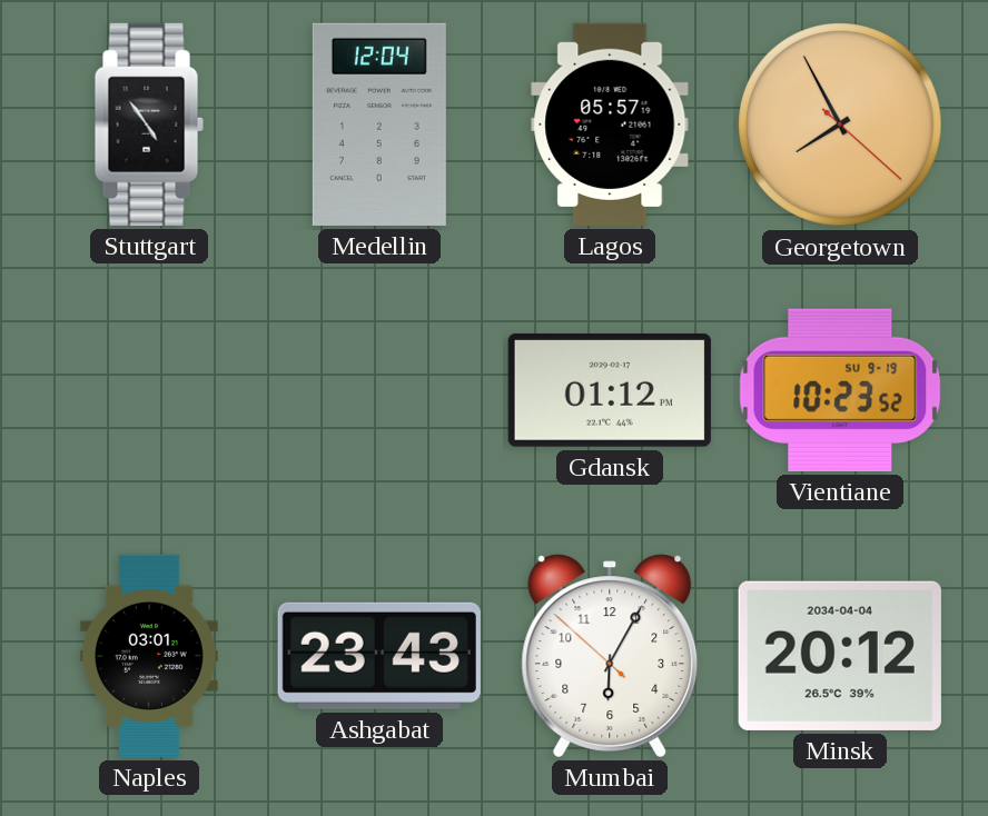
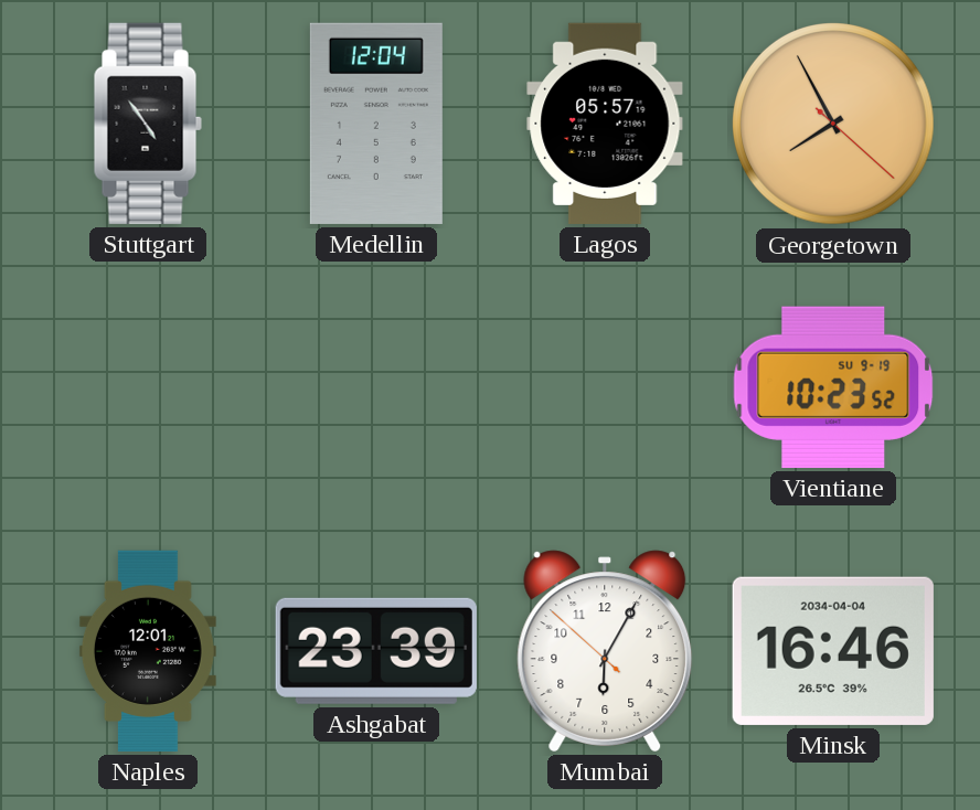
Gdansk: 01:12 -> none (610, 390)
Naples: 03:01 -> 12:01 (148, 651)
Ashgabat: 23:43 -> 23:39 (376, 651)
Minsk: 20:12 -> 16:46 (833, 651)
